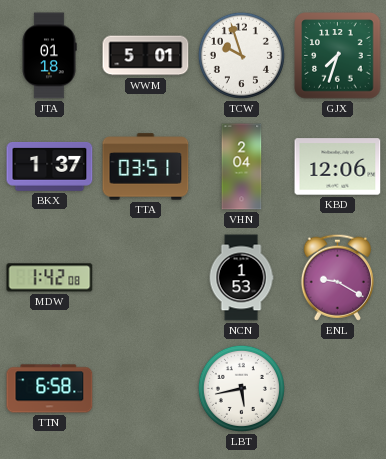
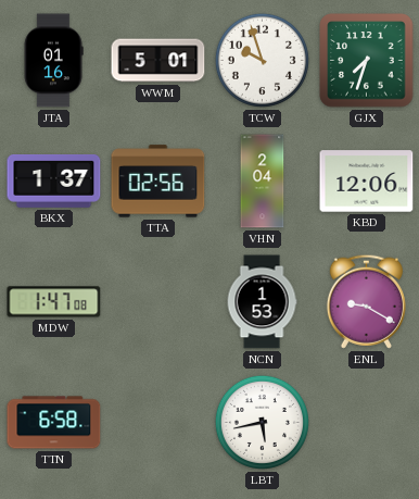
JTA: 01:18 -> 01:16 (53, 61)
TTA: 03:51 -> 02:56 (158, 182)
MDW: 1:42 -> 1:47 (54, 302)
